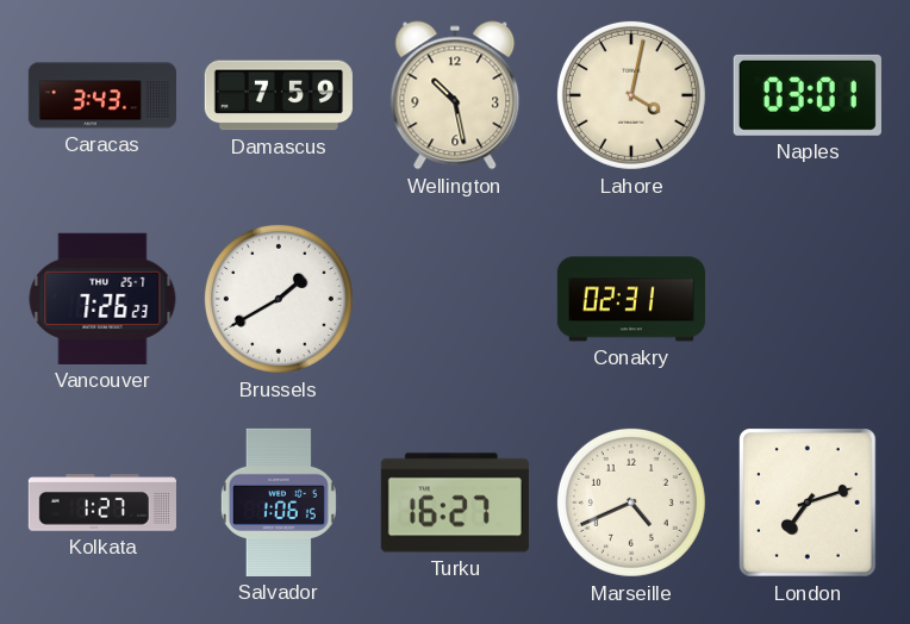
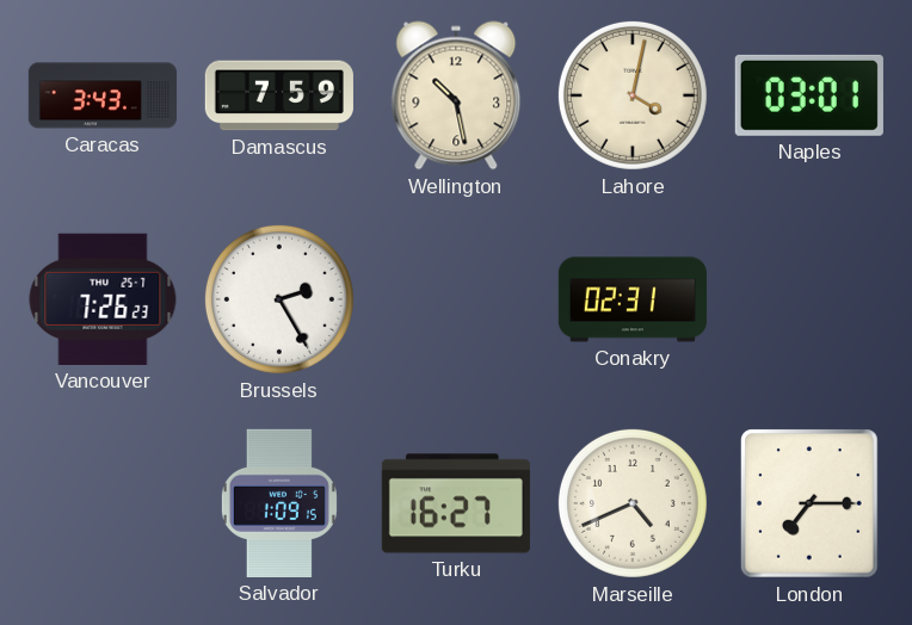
Brussels: 1:40 -> 2:25 (279, 299)
Kolkata: 1:27 -> none (102, 503)
Salvador: 1:06 -> 1:09 (279, 503)
London: 7:12 -> 7:15 (811, 503)
